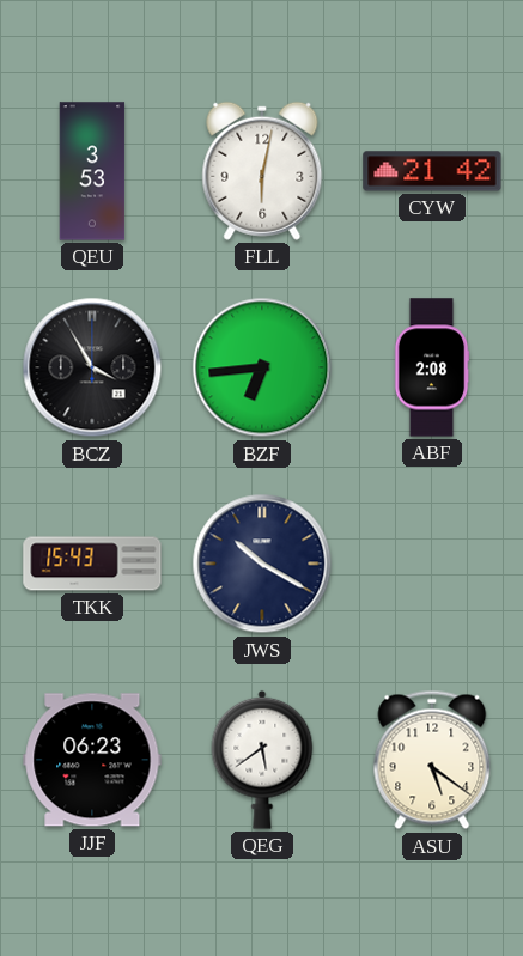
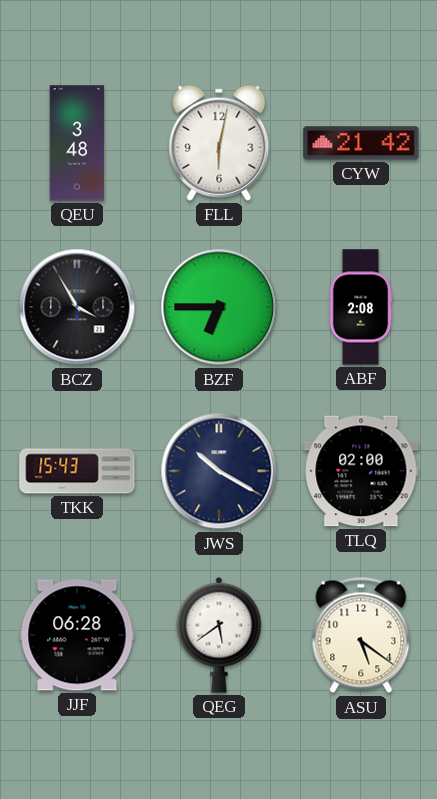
QEU: 3:53 -> 3:48 (77, 143)
BZF: 6:44 -> 6:45 (219, 307)
TLQ: none -> 02:00 (361, 471)
JJF: 06:23 -> 06:28 (77, 635)
